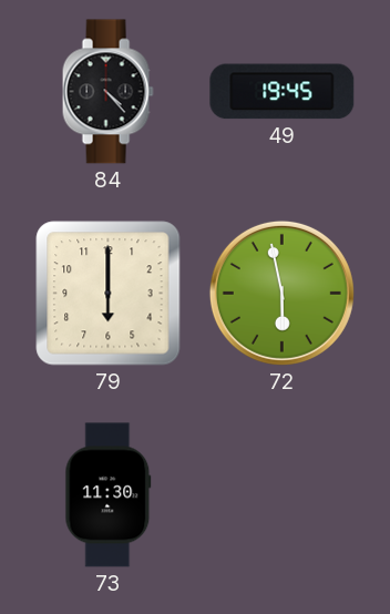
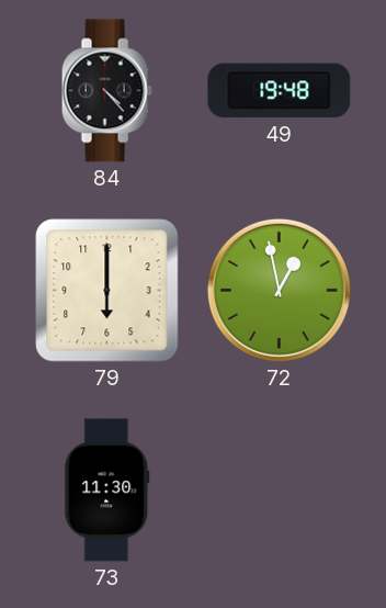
49: 19:45 -> 19:48 (280, 91)
72: 5:58 -> 12:58 (279, 290)
